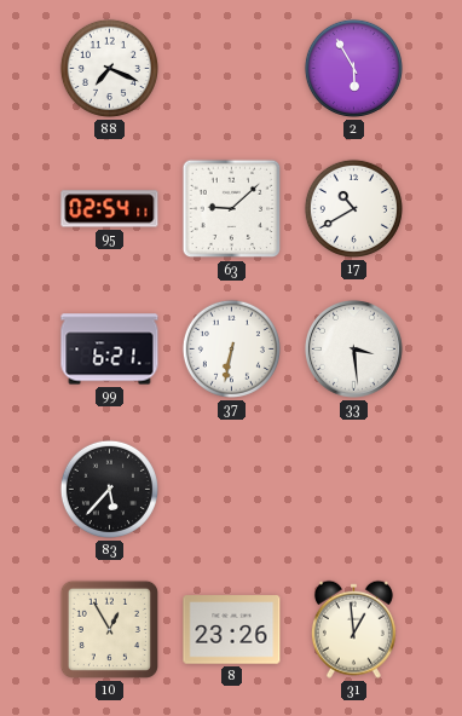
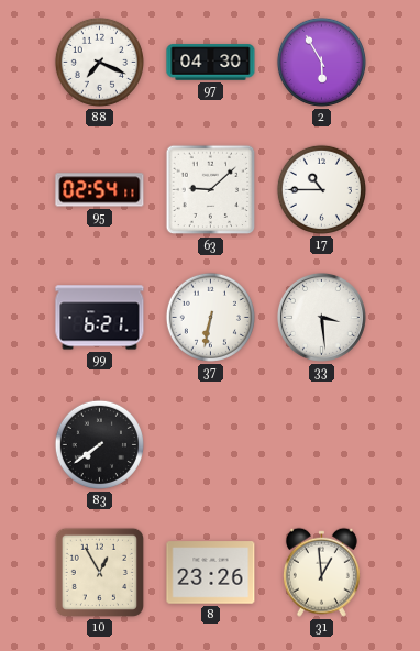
97: none -> 04:30 (211, 63)
17: 10:40 -> 10:45 (321, 189)
83: 5:37 -> 7:39 (99, 444)
